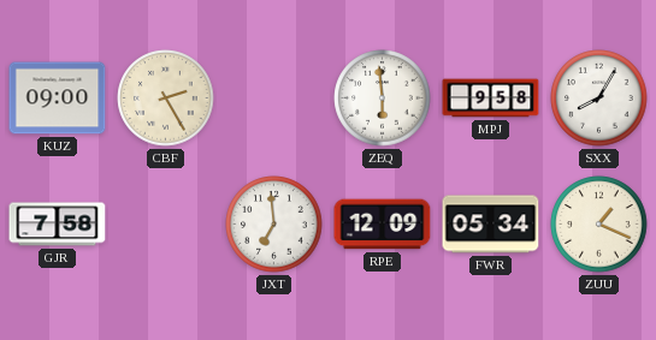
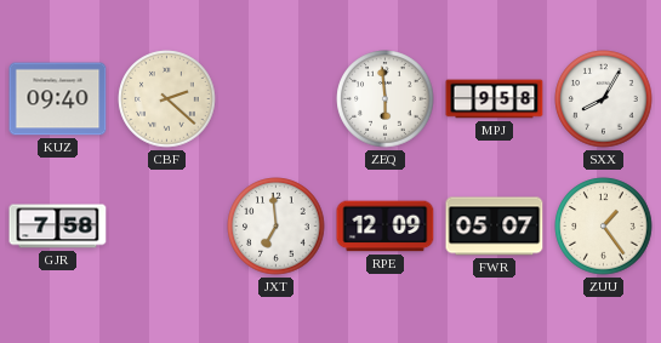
KUZ: 09:00 -> 09:40 (58, 99)
CBF: 2:25 -> 2:22 (167, 99)
FWR: 05:34 -> 05:07 (495, 227)
ZUU: 1:19 -> 1:24 (604, 227)
